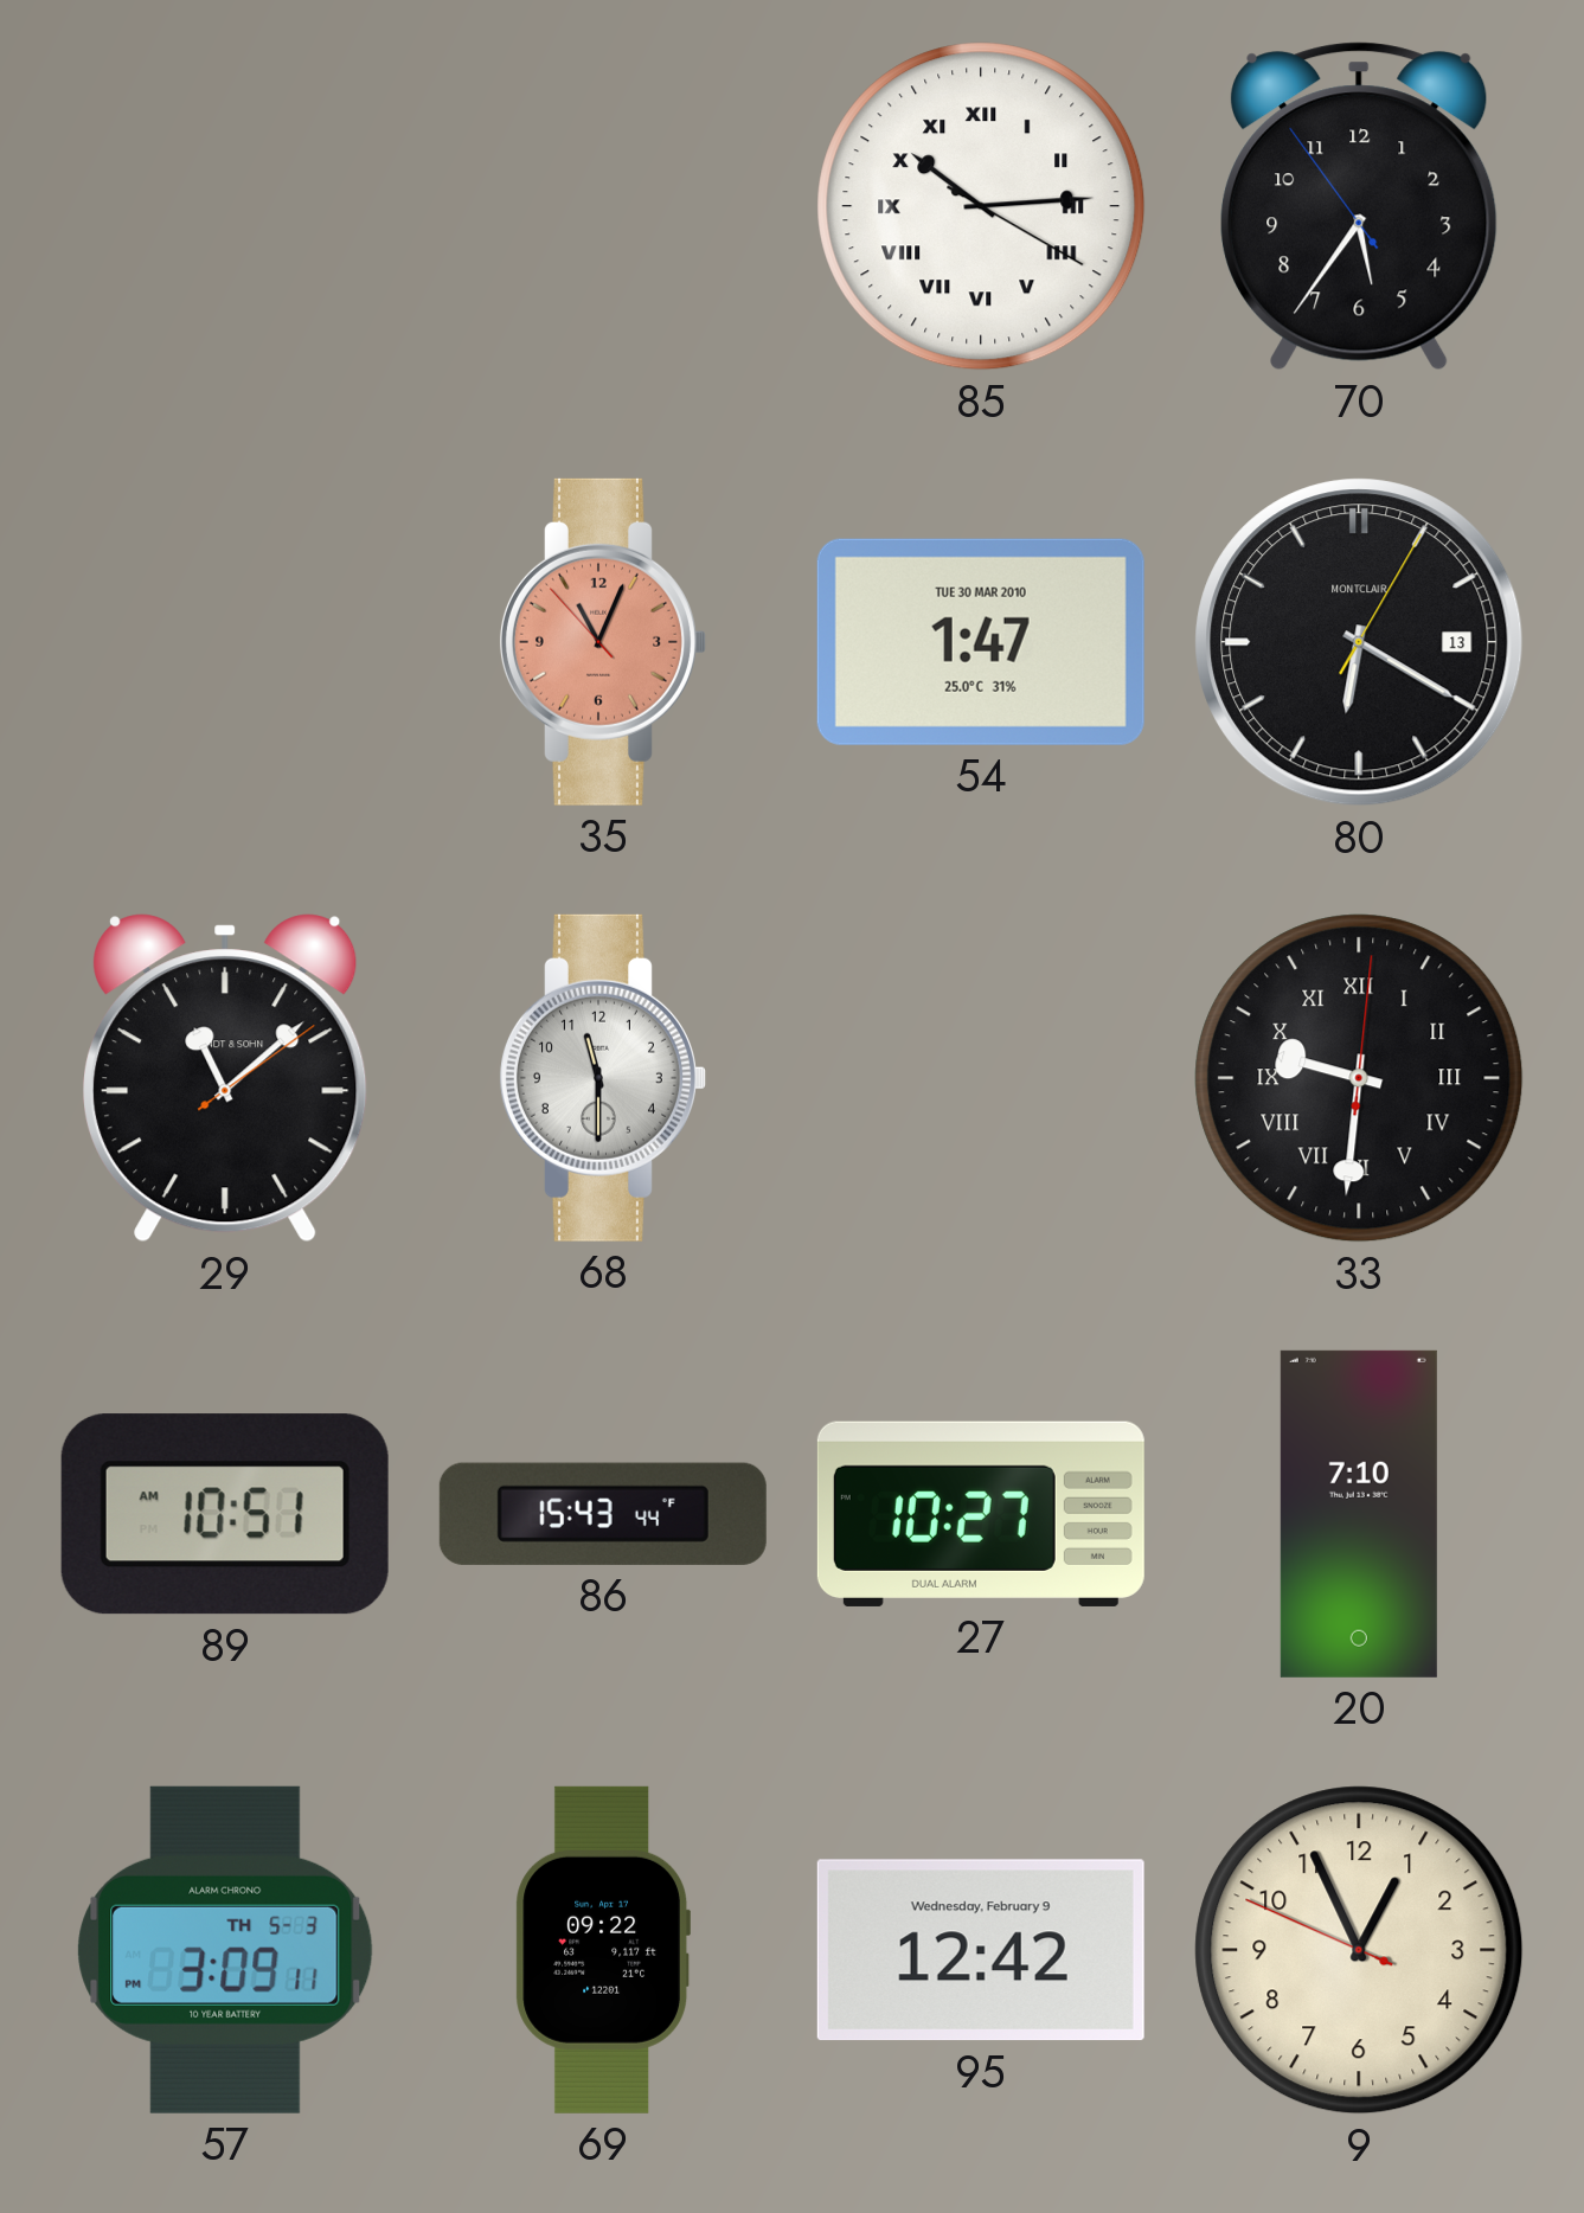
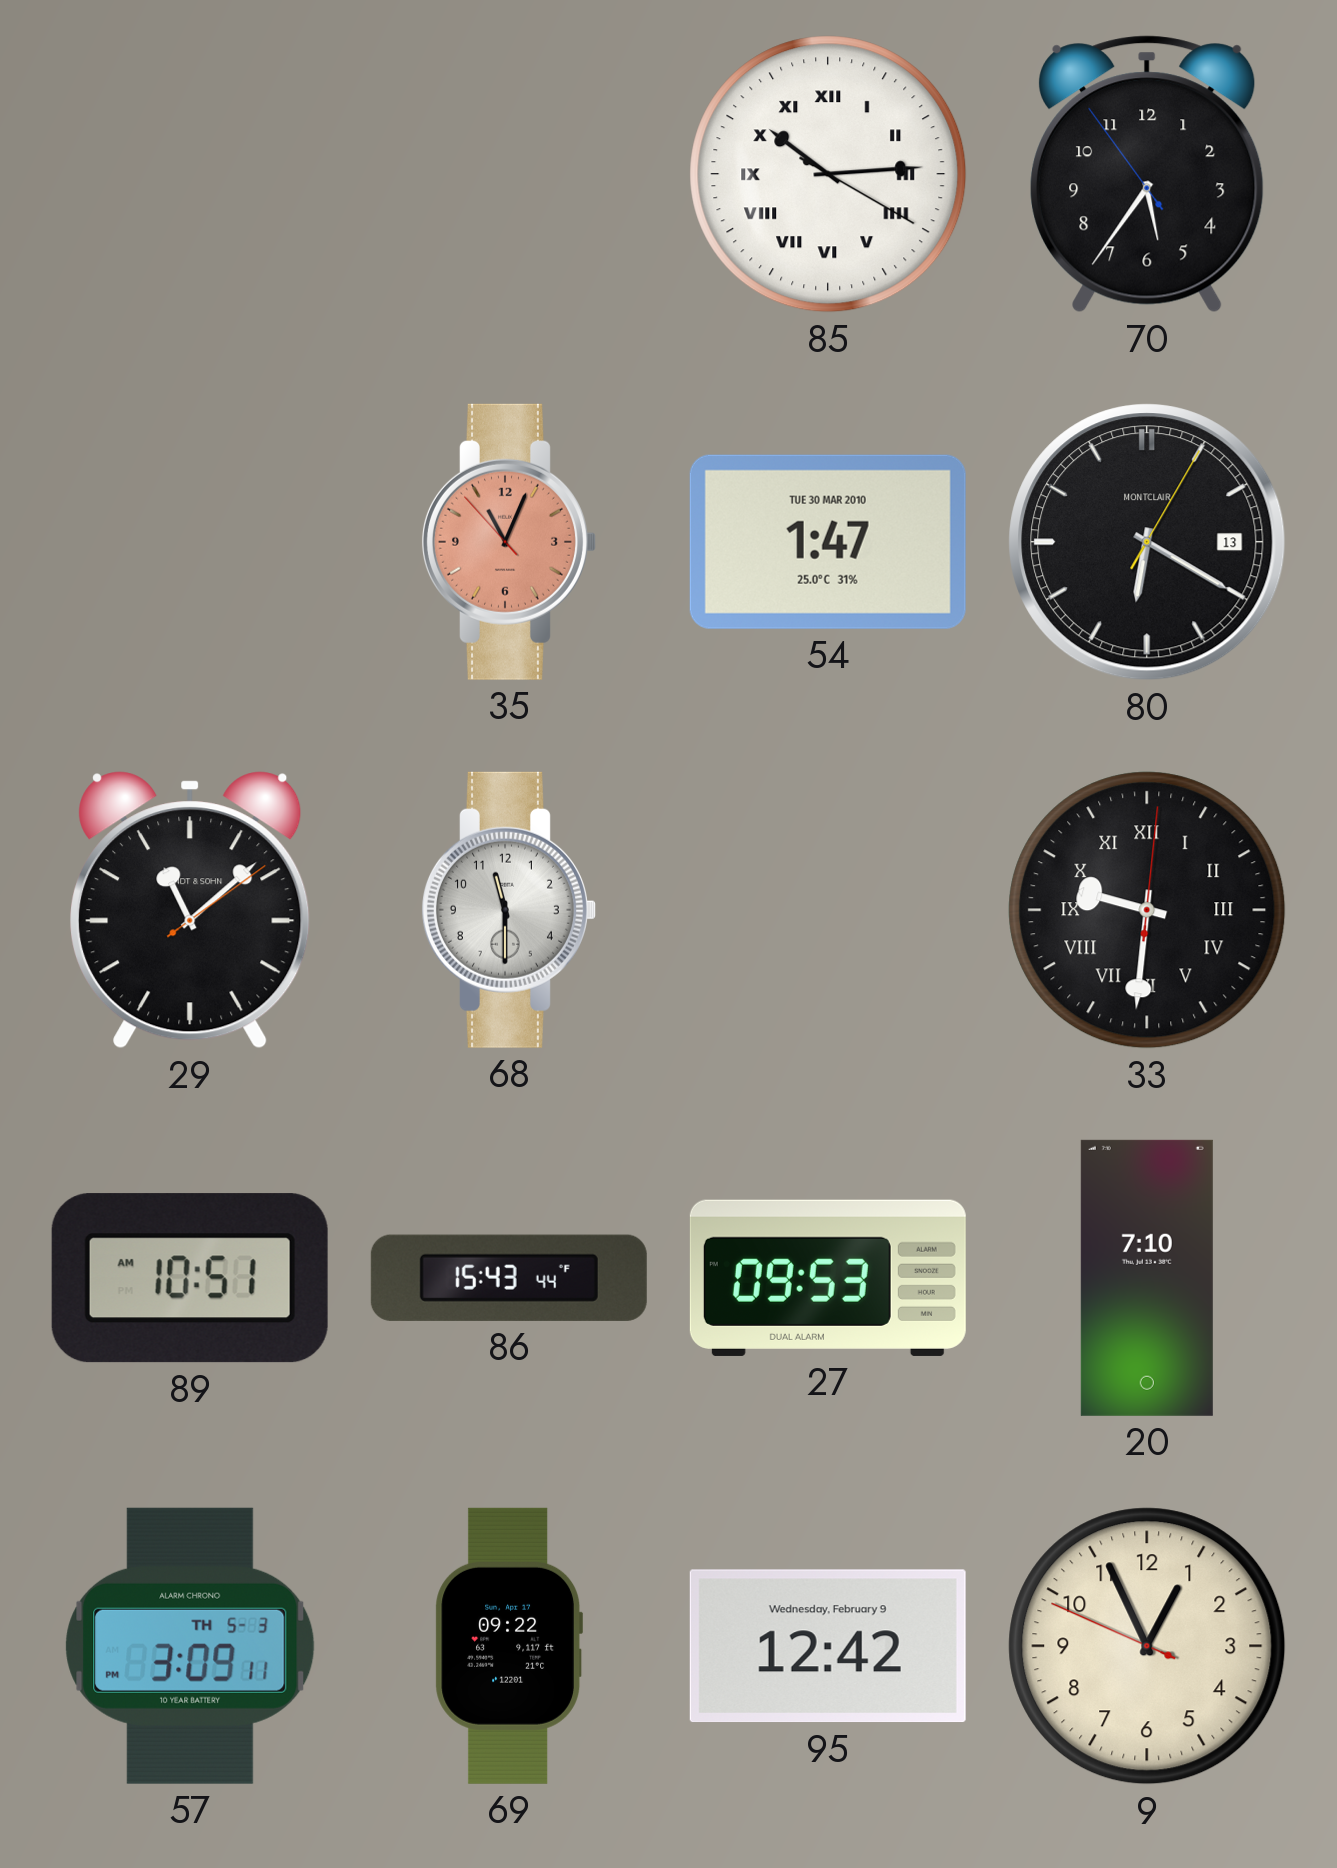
27: 10:27 -> 09:53 (828, 1278)
